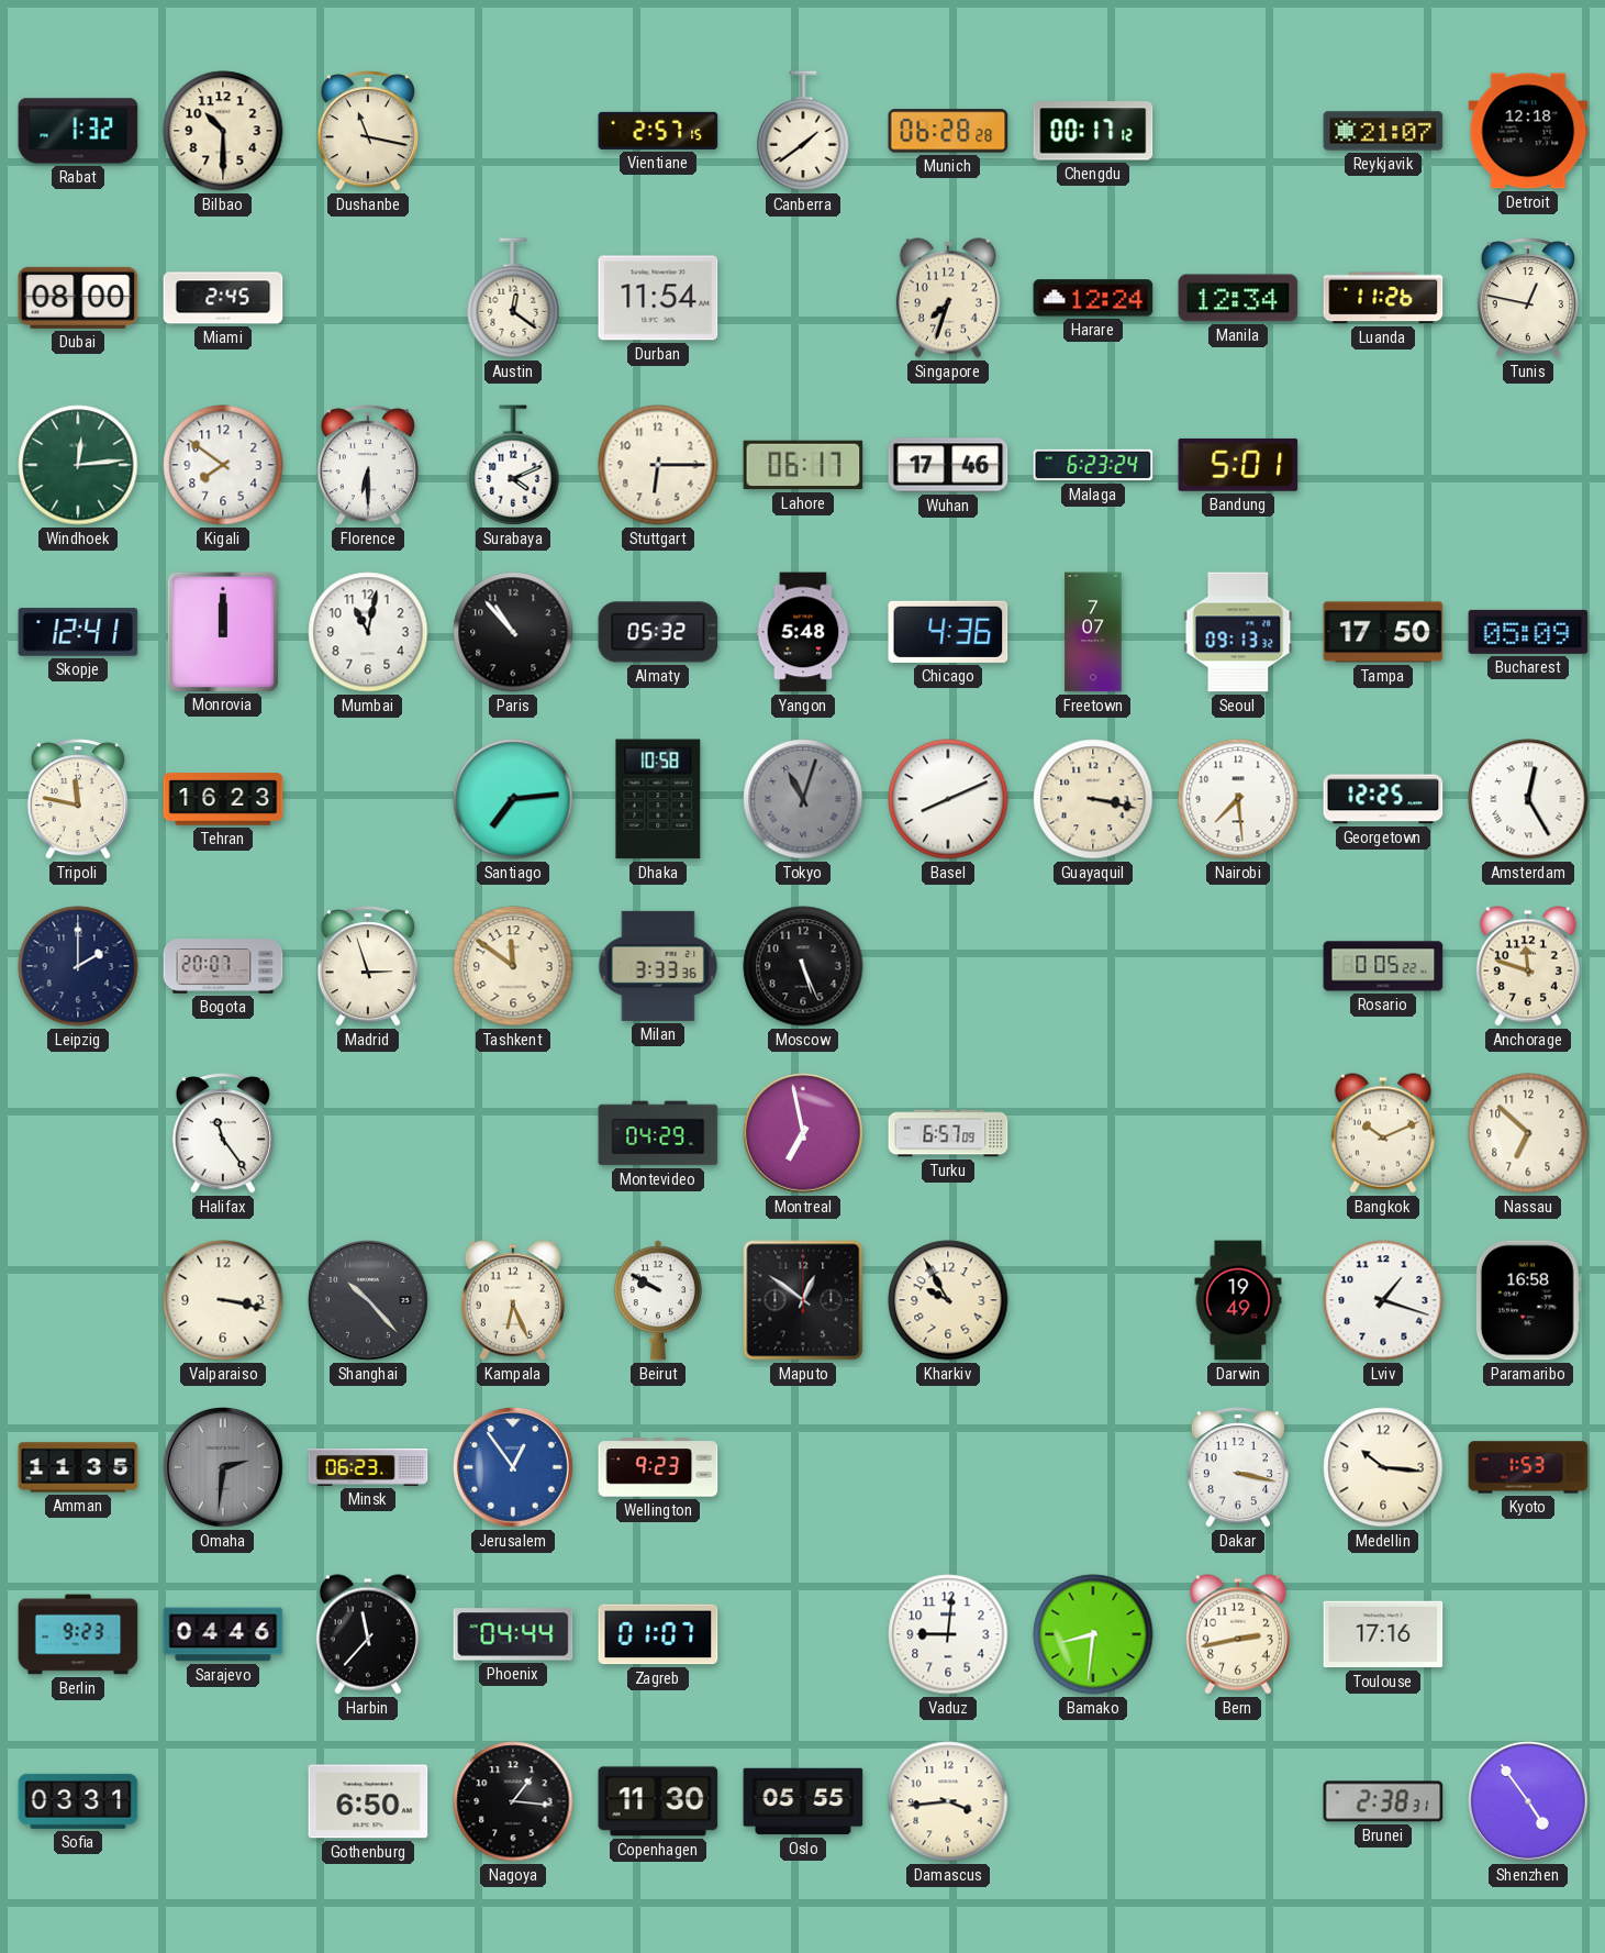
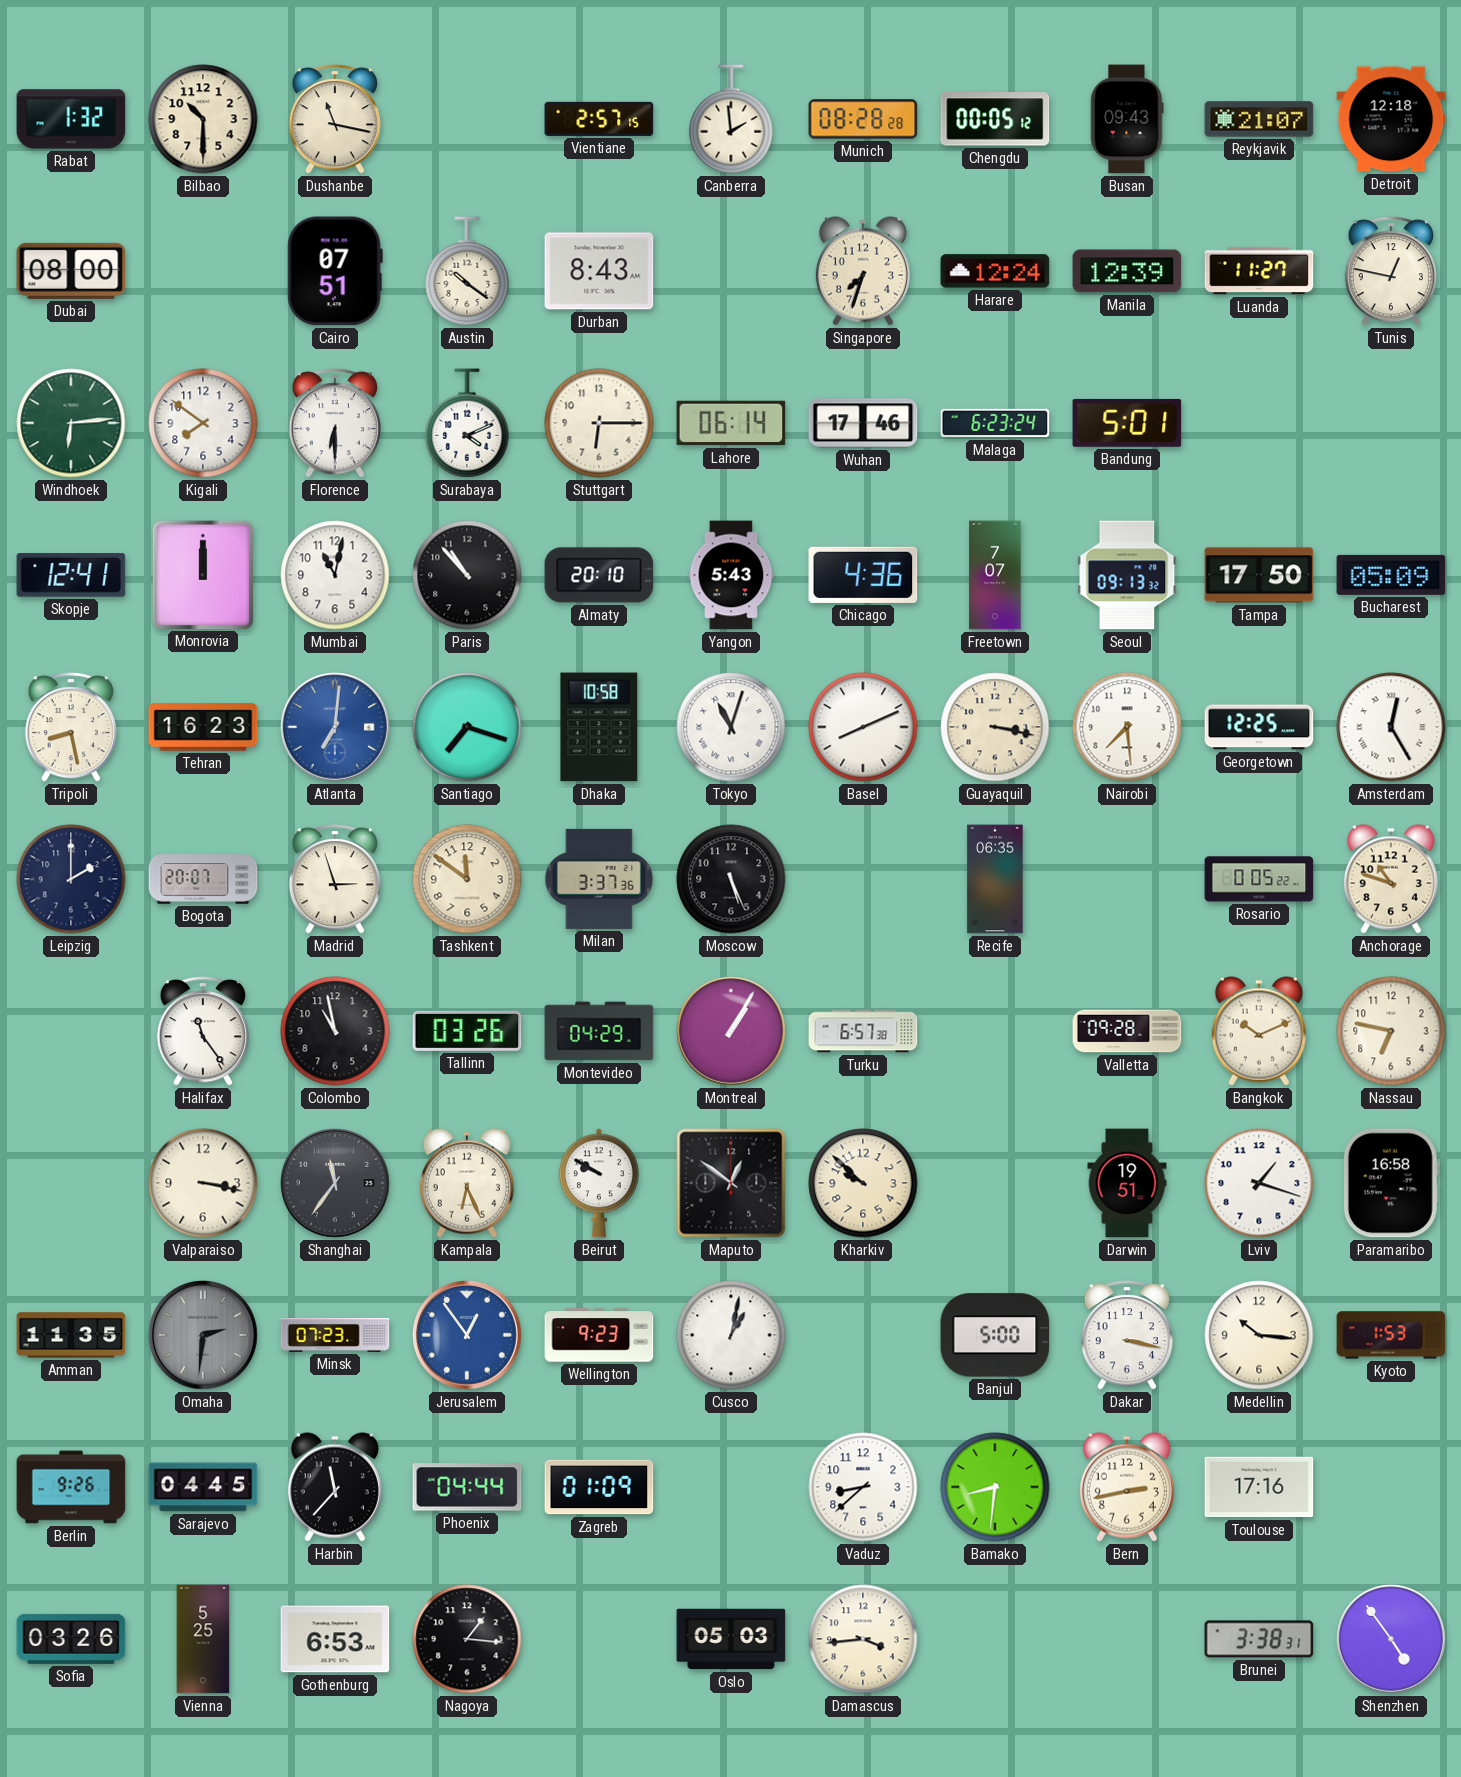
Canberra: 1:39 -> 1:59 (731, 119)
Munich: 06:28 -> 08:28 (863, 119)
Chengdu: 00:17 -> 00:05 (995, 119)
Busan: none -> 09:43 (1127, 119)
Miami: 2:45 -> none (223, 298)
Cairo: none -> 07:51 (335, 271)
Austin: 12:21 -> 10:21 (467, 271)
Durban: 11:54 -> 8:43 (599, 271)
Manila: 12:34 -> 12:39 (1127, 271)
Luanda: 11:26 -> 11:27 (1259, 271)
Windhoek: 12:14 -> 6:14 (71, 423)
Lahore: 06:17 -> 06:14 (731, 423)
Almaty: 05:32 -> 20:10 (599, 575)
Yangon: 5:48 -> 5:43 (731, 575)
Tripoli: 11:47 -> 8:28 (71, 727)
Atlanta: none -> 7:01 (336, 728)
Santiago: 7:14 -> 7:18 (467, 727)
Tokyo dial: grey -> white (731, 727)
Milan: 3:33 -> 3:37 (599, 879)
Recife: none -> 06:35 (995, 879)
Anchorage: 11:48 -> 10:48 (1391, 879)
Colombo: none -> 10:58 (335, 1031)
Tallinn: none -> 03:26 (467, 1031)
Montreal: 6:58 -> 1:05 (732, 1032)
Turku: 6:57:09 -> 6:57:38 (863, 1031)
Valletta: none -> 09:28 (1127, 1031)
Nassau: 6:52 -> 6:47 (1391, 1031)
Shanghai: 10:23 -> 11:36 (336, 1184)
Kharkiv: 9:55 -> 9:52 (863, 1183)
Darwin: 19:49 -> 19:51 (1127, 1183)
Minsk: 06:23 -> 07:23 (335, 1336)
Cusco: none -> 1:02 (731, 1335)
Banjul: none -> 5:00 (995, 1335)
Berlin: 9:23 -> 9:26 (71, 1487)
Sarajevo: 04:46 -> 04:45 (203, 1487)
Zagreb: 01:07 -> 01:09 (599, 1487)
Vaduz: 9:01 -> 8:38 (863, 1487)
Sofia: 03:31 -> 03:26 (71, 1639)
Vienna: none -> 5:25 (203, 1639)
Gothenburg: 6:50 -> 6:53 (335, 1639)
Copenhagen: 11:30 -> none (658, 1801)
Oslo: 05:55 -> 05:03 (731, 1639)
Brunei: 2:38 -> 3:38 (1259, 1639)
